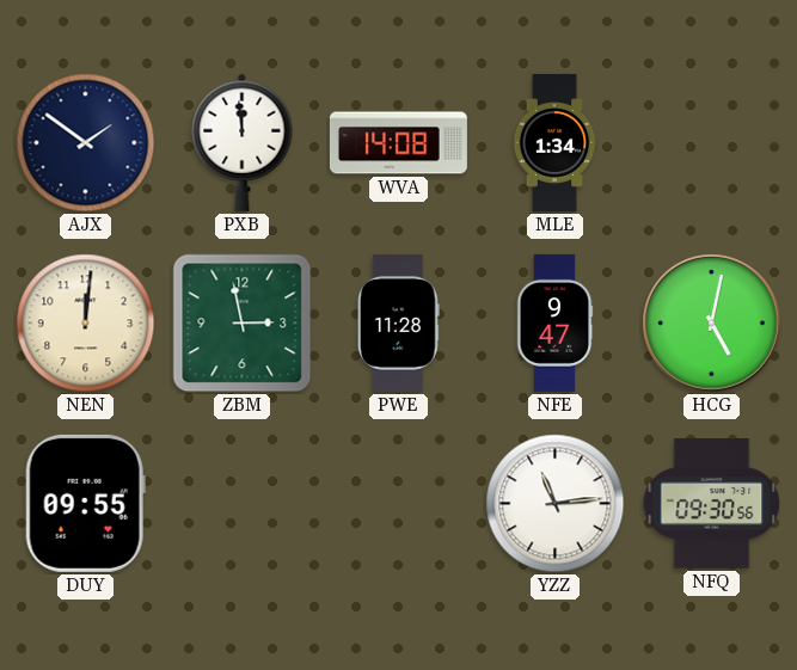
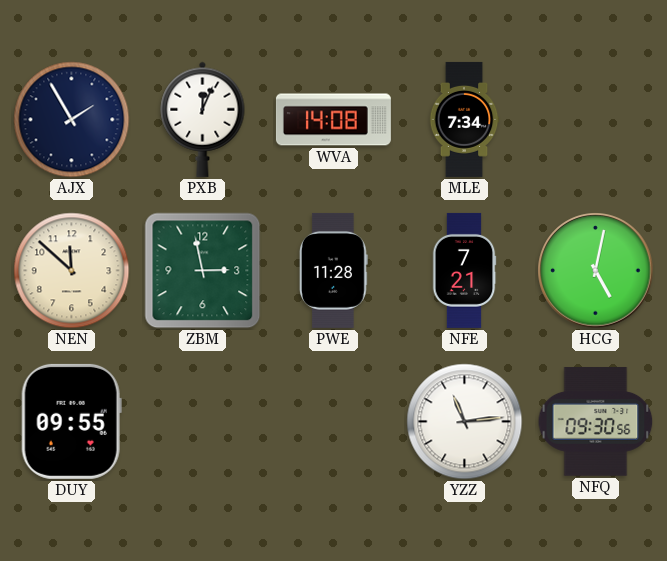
AJX: 1:51 -> 1:55 (72, 120)
PXB: 11:59 -> 12:04 (203, 119)
MLE: 1:34 -> 7:34 (464, 119)
NEN: 12:01 -> 11:52 (72, 271)
NFE: 9:47 -> 7:21 (464, 270)
